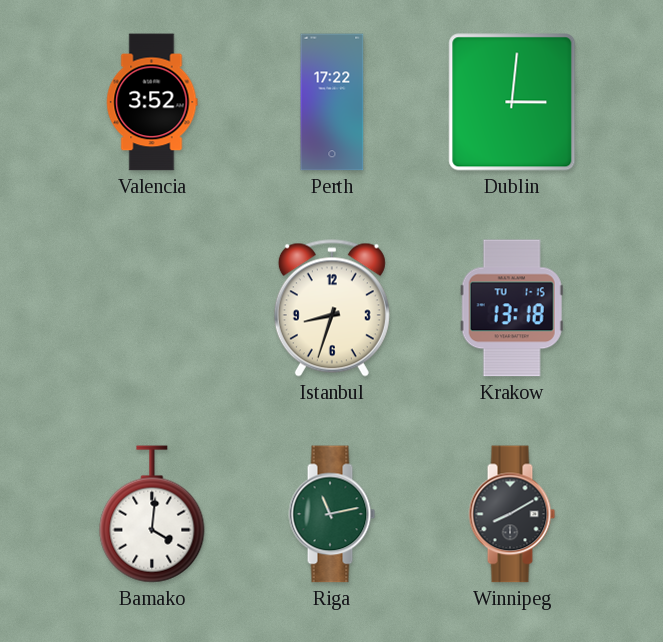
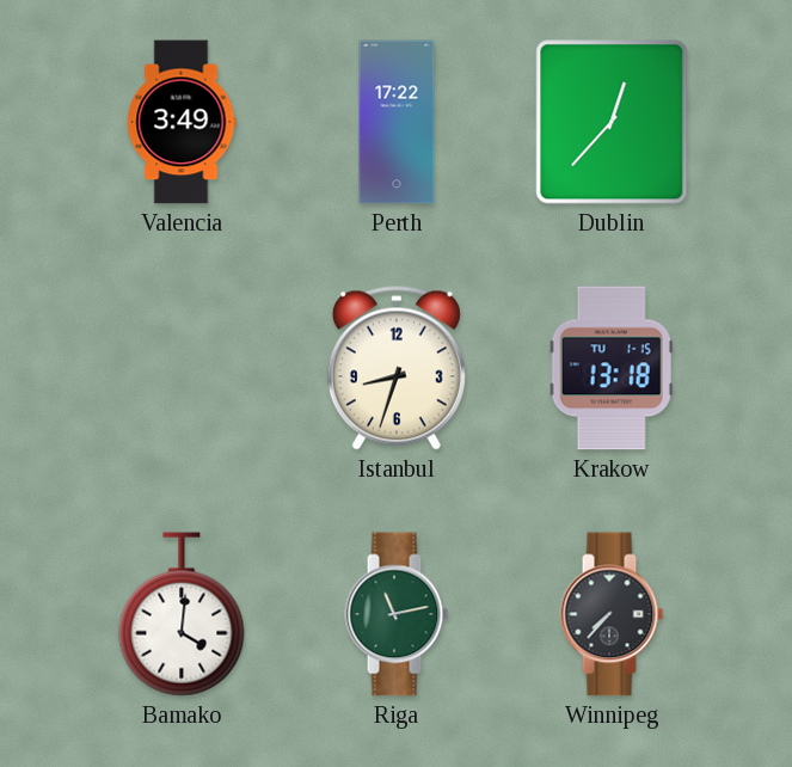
Valencia: 3:52 -> 3:49 (182, 122)
Dublin: 3:01 -> 12:37 (612, 122)
Winnipeg: 8:10 -> 7:37 (612, 614)
